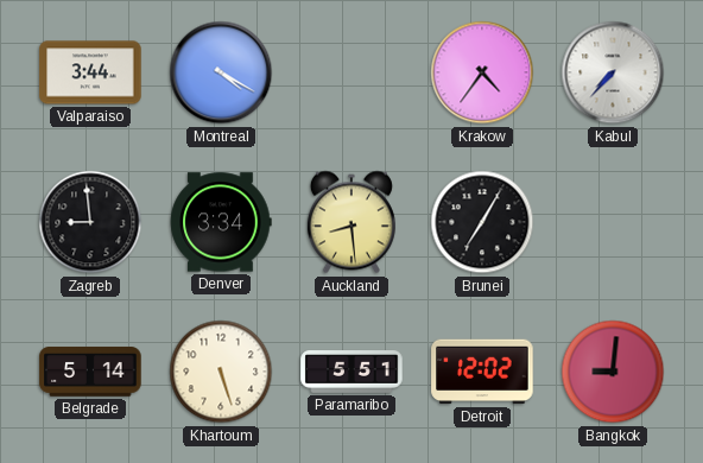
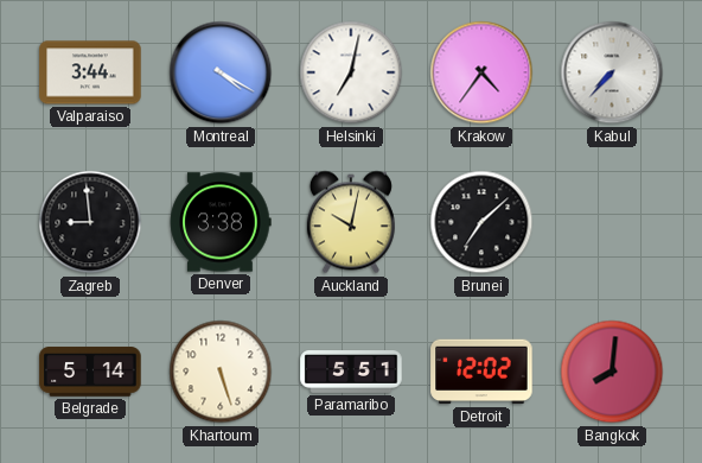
Helsinki: none -> 7:02 (351, 72)
Denver: 3:34 -> 3:38 (221, 222)
Auckland: 8:29 -> 10:02 (351, 222)
Brunei: 7:05 -> 7:08 (481, 222)
Bangkok: 9:01 -> 8:01 (612, 372)
